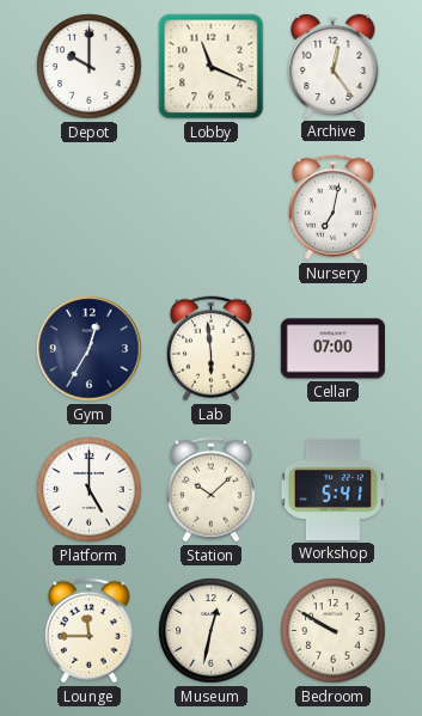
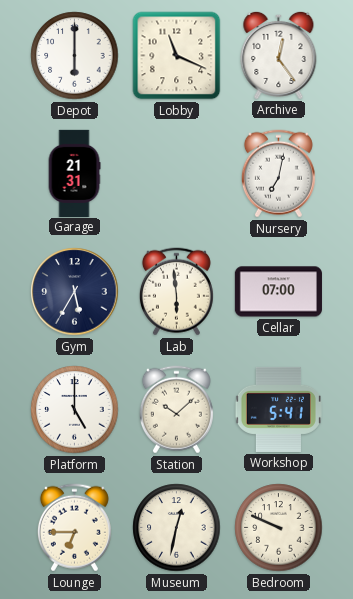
Depot: 10:00 -> 6:00 (75, 56)
Garage: none -> 21:31 (74, 173)
Gym: 12:35 -> 5:35 (75, 292)
Lounge: 11:45 -> 6:45 (74, 528)
Bedroom: 9:50 -> 9:49 (279, 528)
